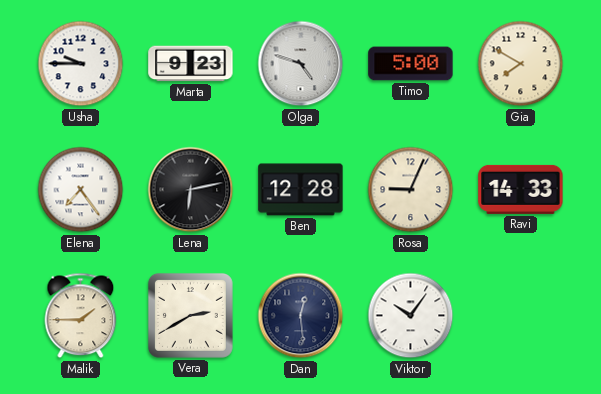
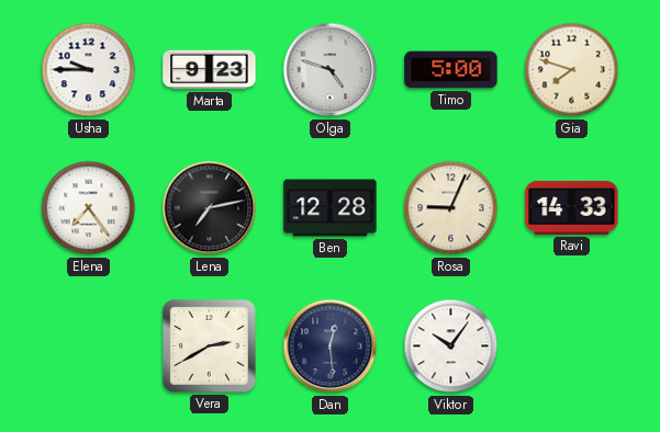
Gia: 7:50 -> 7:48 (572, 70)
Lena: 6:13 -> 7:13 (210, 208)
Malik: 1:45 -> none (81, 316)
